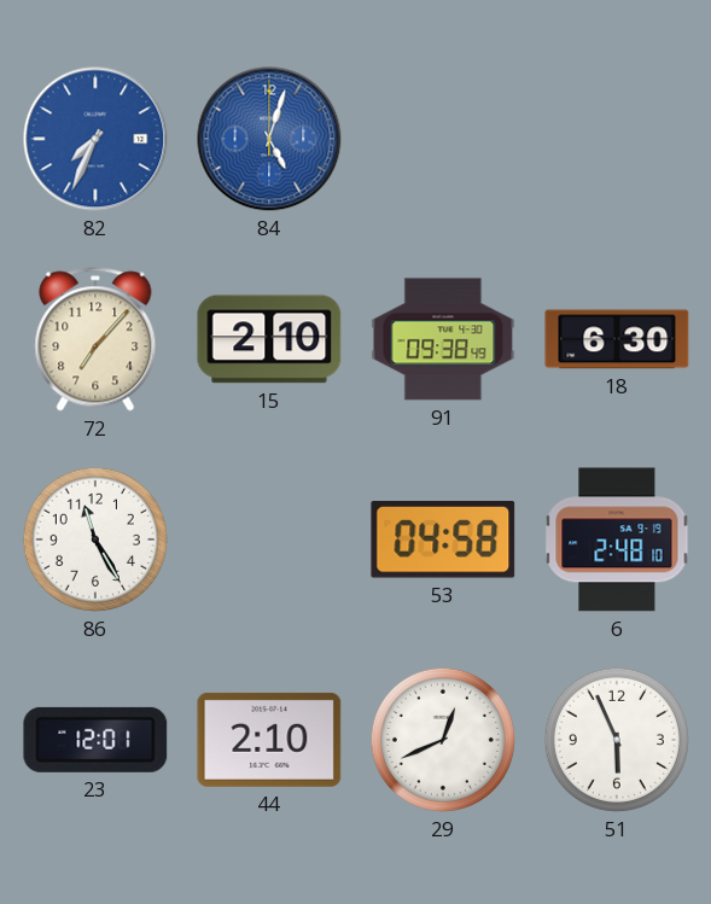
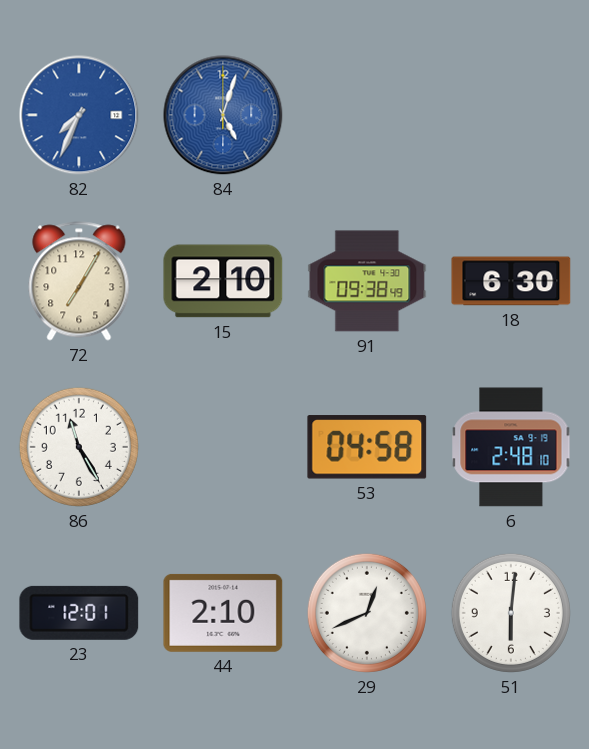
72: 7:07 -> 7:05 (79, 281)
51: 5:56 -> 6:01 (511, 613)
